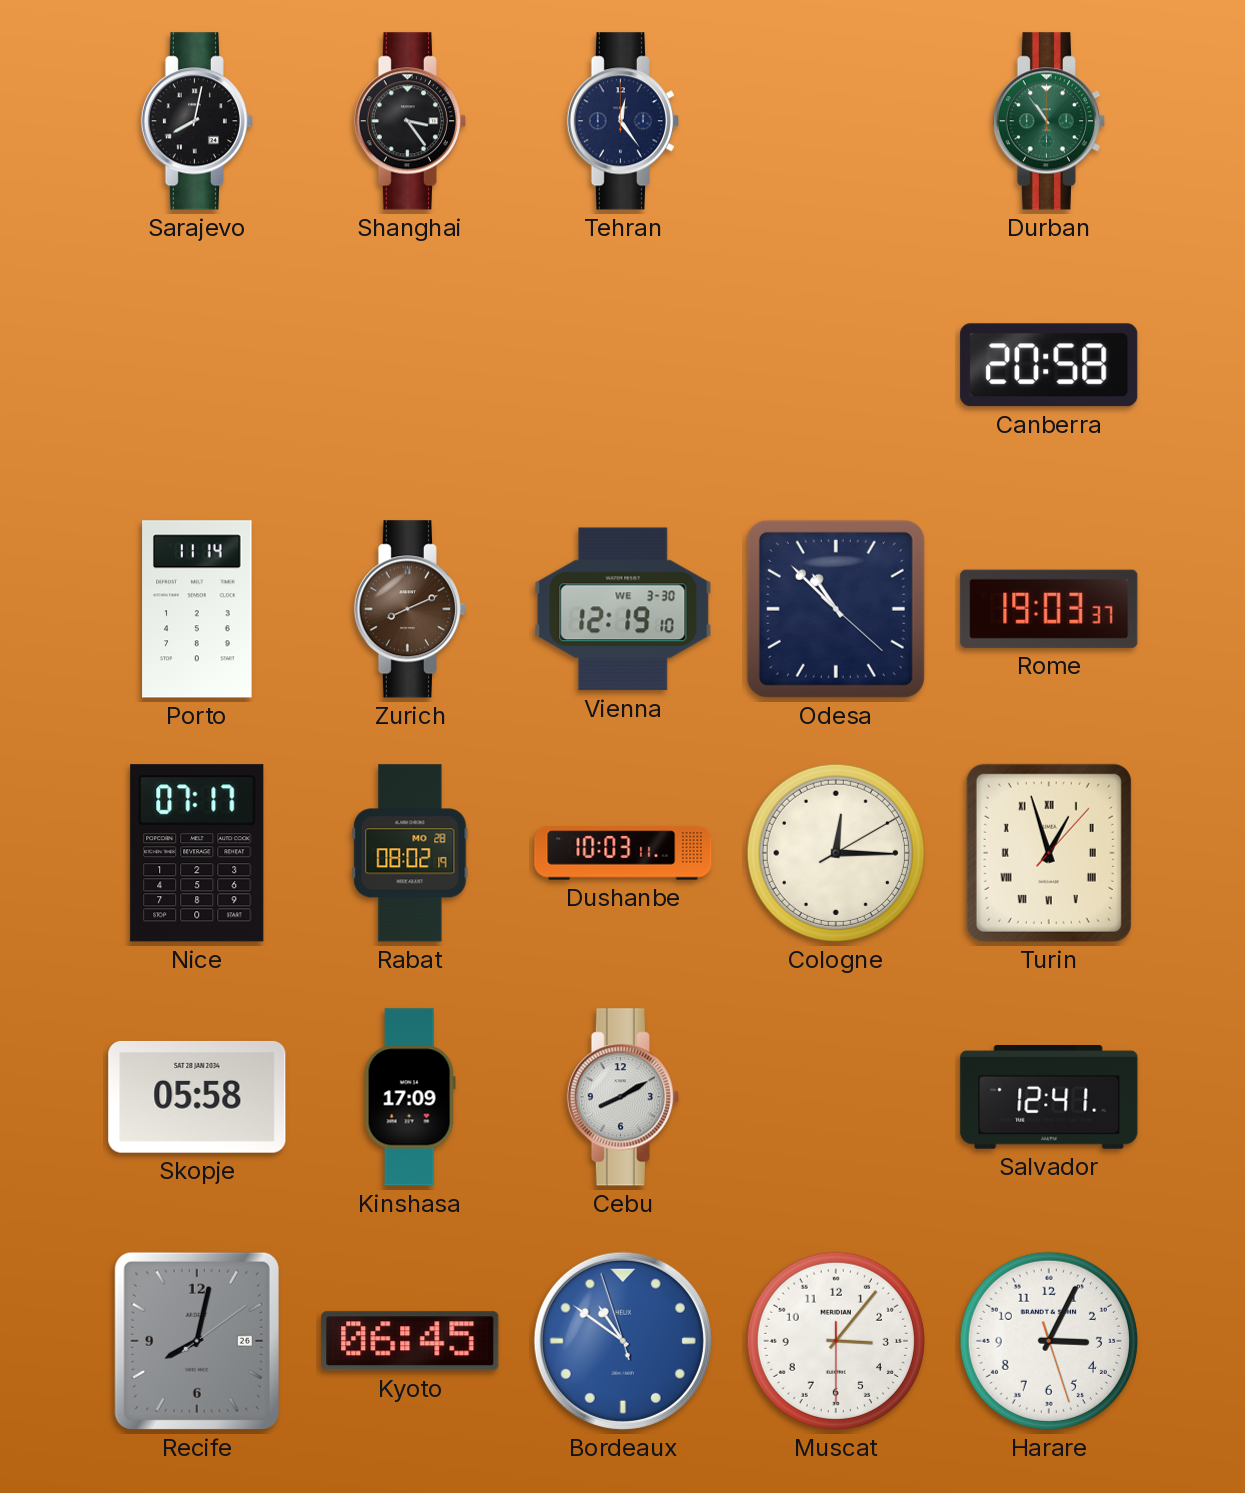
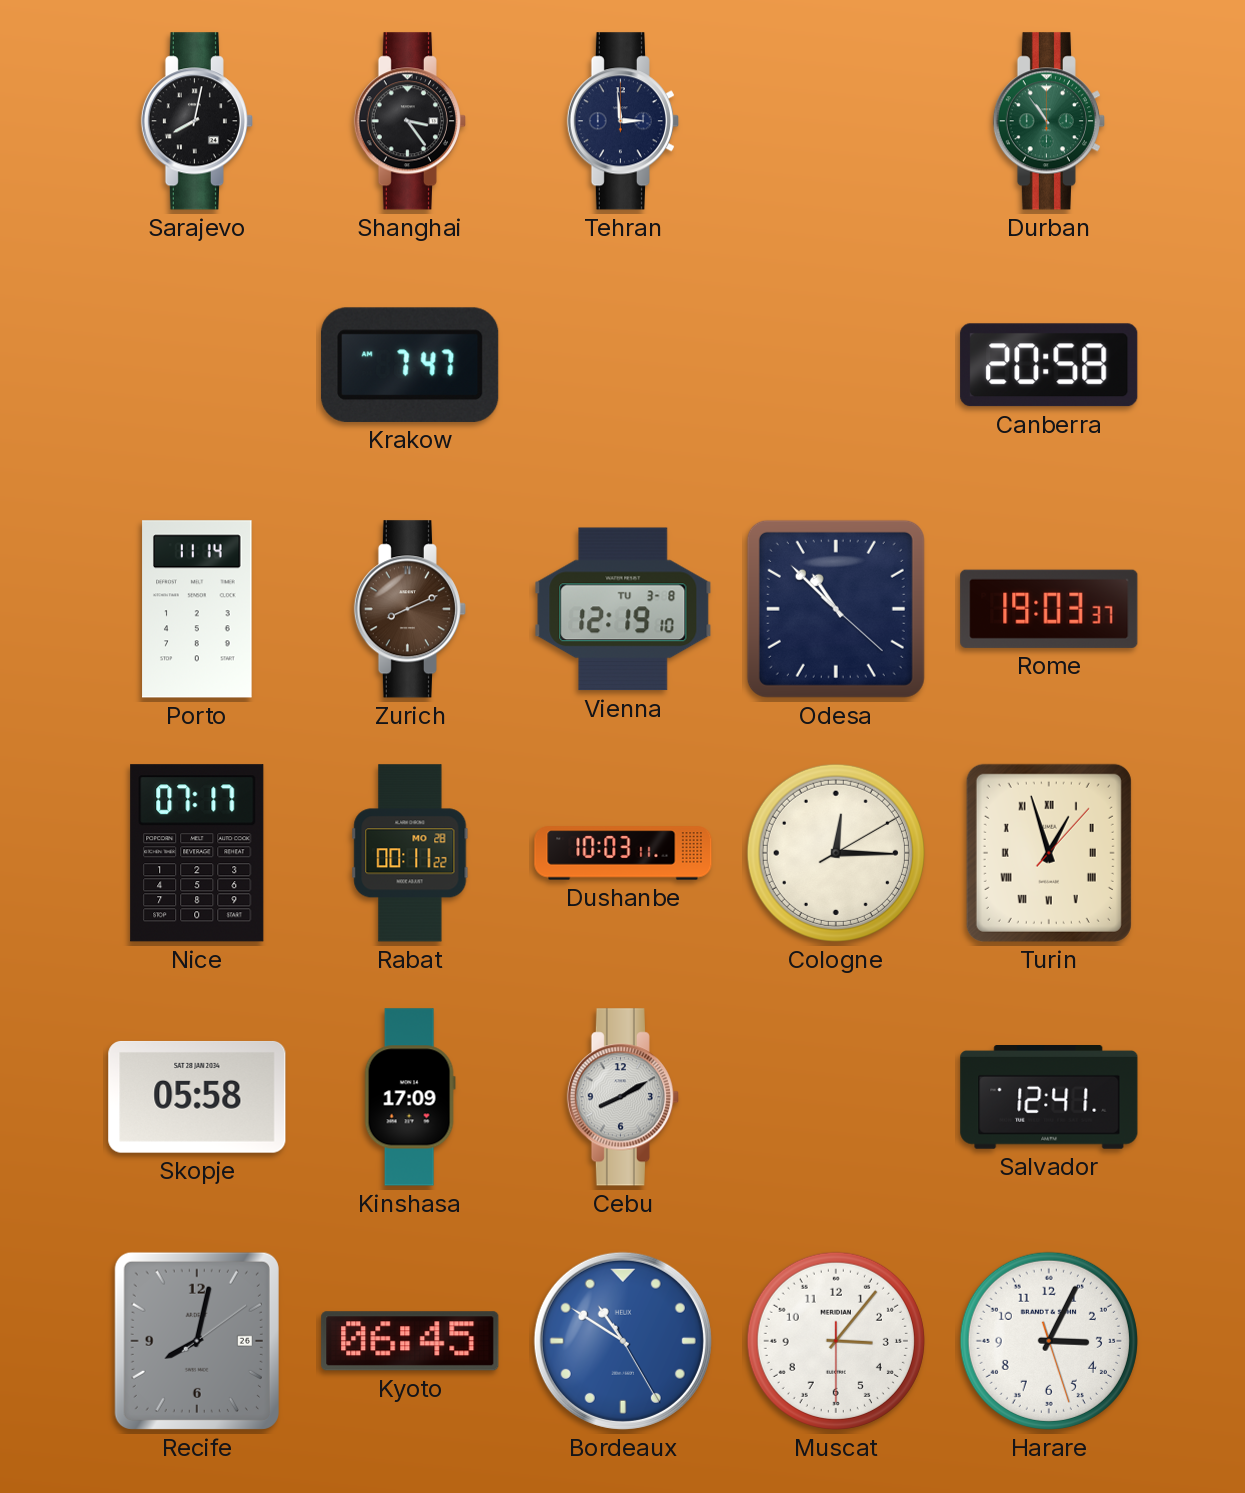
Tehran: 12:24 -> 2:59 (623, 121)
Krakow: none -> 7:47 (410, 365)
Vienna date: WE 3-30 -> TU 3-8 (623, 609)
Rabat: 08:02 -> 00:11 (410, 853)
Bordeaux: 10:50:57 -> 10:50:25 (623, 1341)
